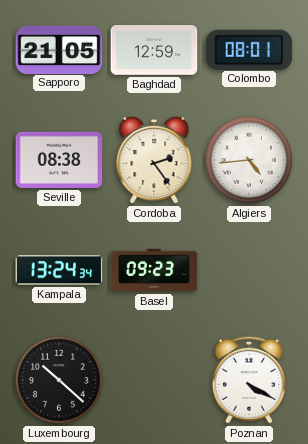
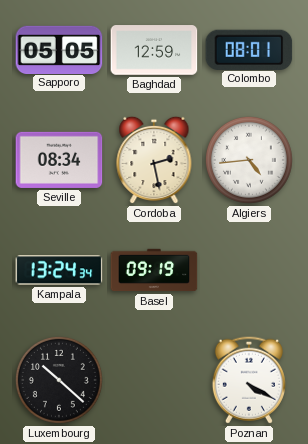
Sapporo: 21:05 -> 05:05 (59, 49)
Seville: 08:38 -> 08:34 (59, 160)
Cordoba: 2:24 -> 2:28 (154, 160)
Basel: 09:23 -> 09:19 (154, 270)
